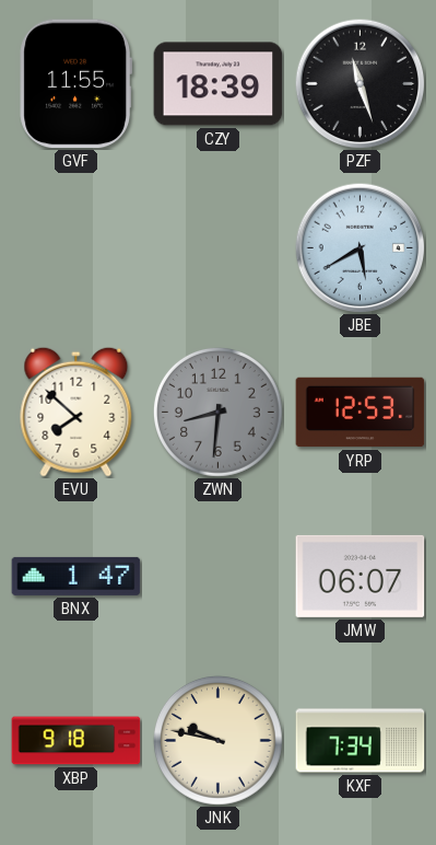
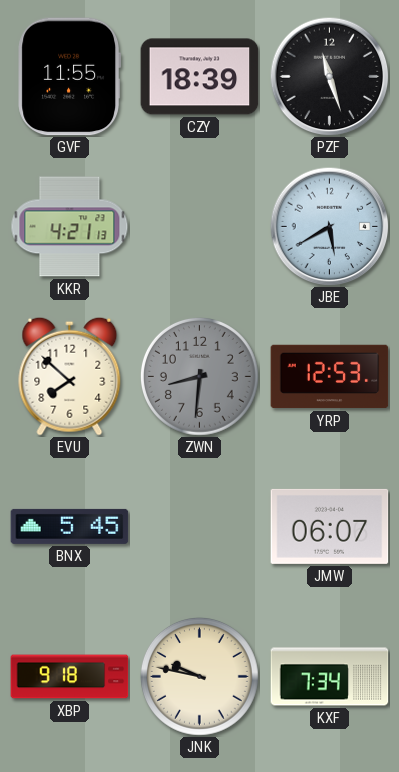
KKR: none -> 4:21 (70, 227)
BNX: 1:47 -> 5:45 (70, 526)
